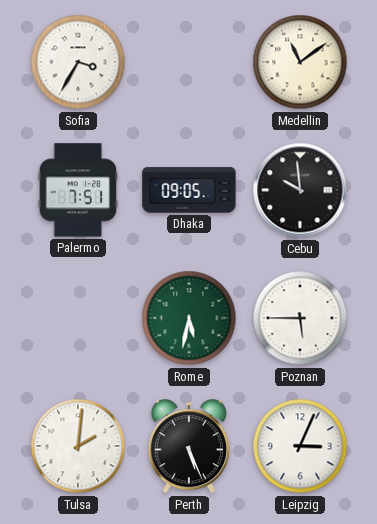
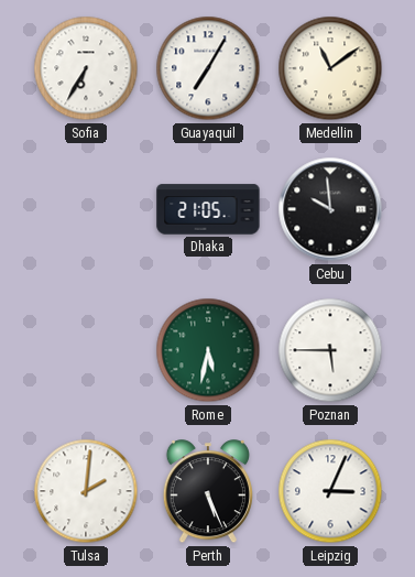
Sofia: 3:35 -> 6:35 (86, 68)
Guayaquil: none -> 7:05 (208, 68)
Palermo: 7:51 -> none (78, 190)
Dhaka: 09:05 -> 21:05 (208, 209)
